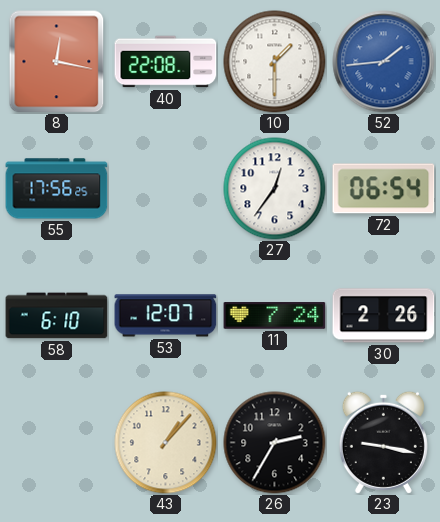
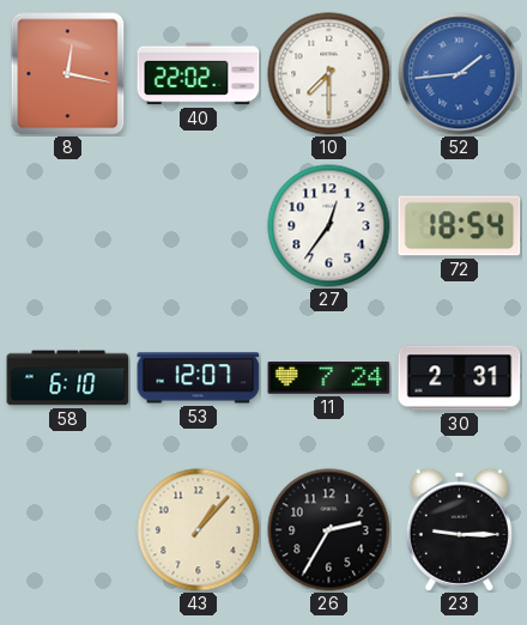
40: 22:08 -> 22:02 (199, 74)
10: 1:30 -> 7:30 (329, 74)
55: 17:56 -> none (57, 189)
72: 06:54 -> 18:54 (460, 226)
30: 2:26 -> 2:31 (460, 378)
23: 9:17 -> 9:15 (459, 529)
